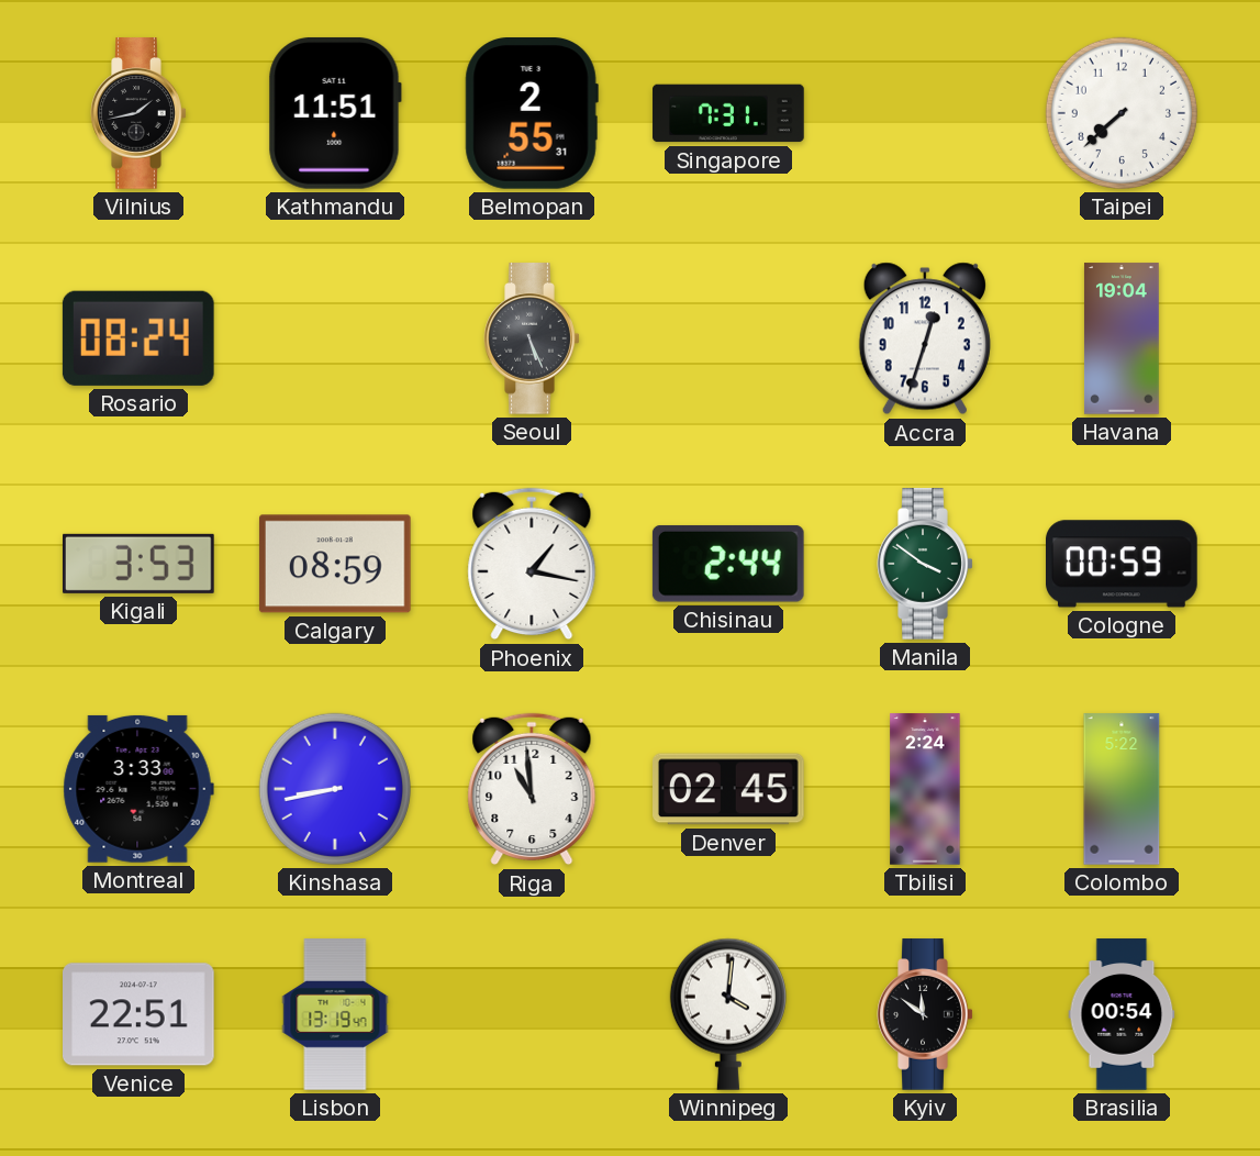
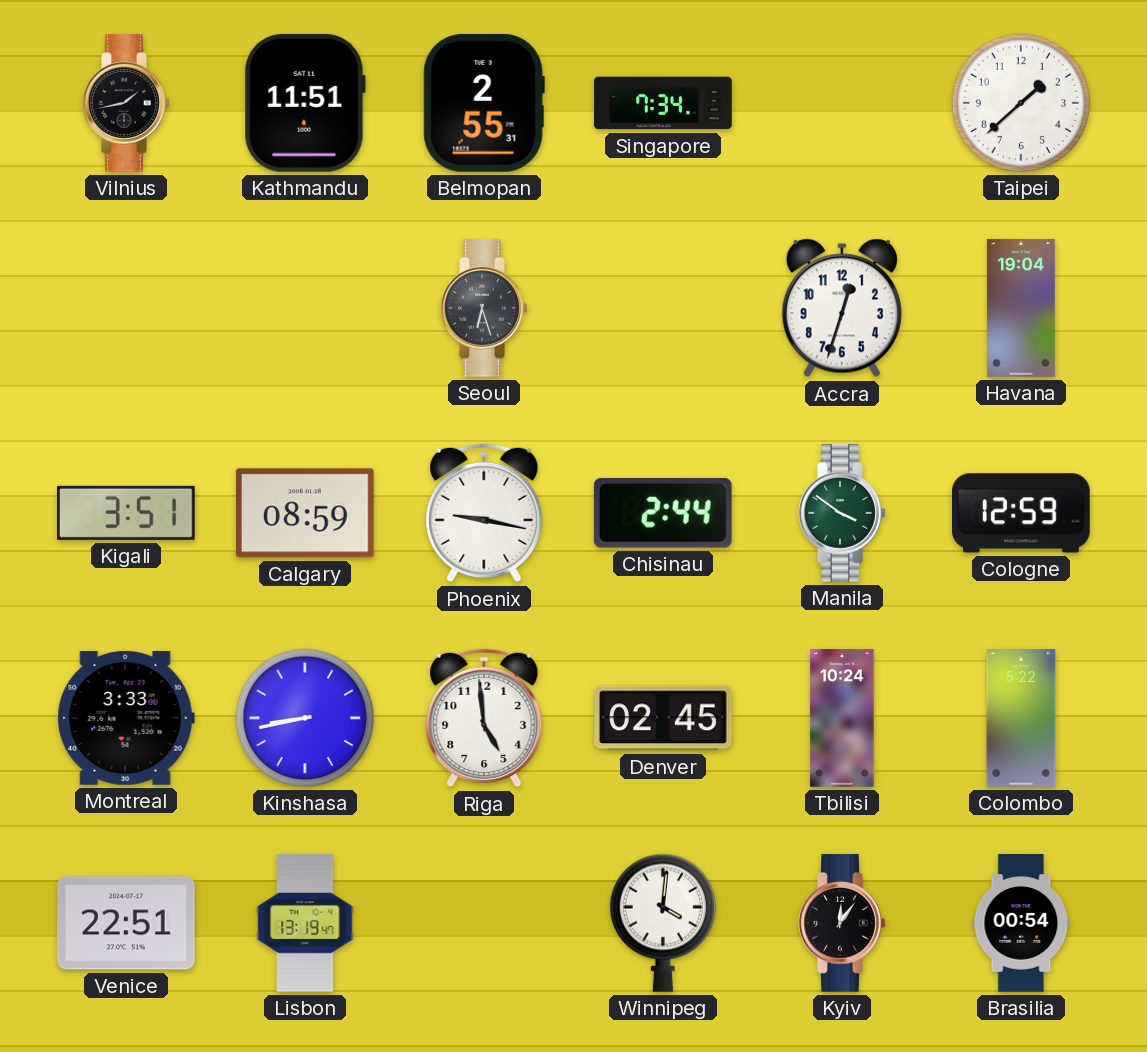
Singapore: 7:31 -> 7:34 (663, 103)
Taipei: 7:38 -> 1:38 (1021, 103)
Rosario: 08:24 -> none (138, 338)
Seoul: 5:26 -> 6:27 (484, 308)
Kigali: 3:53 -> 3:51 (127, 513)
Phoenix: 1:17 -> 9:17 (484, 513)
Cologne: 00:59 -> 12:59 (1022, 513)
Riga: 10:59 -> 4:59 (484, 718)
Tbilisi: 2:24 -> 10:24 (842, 718)
Kyiv: 11:51 -> 12:06 (842, 923)
